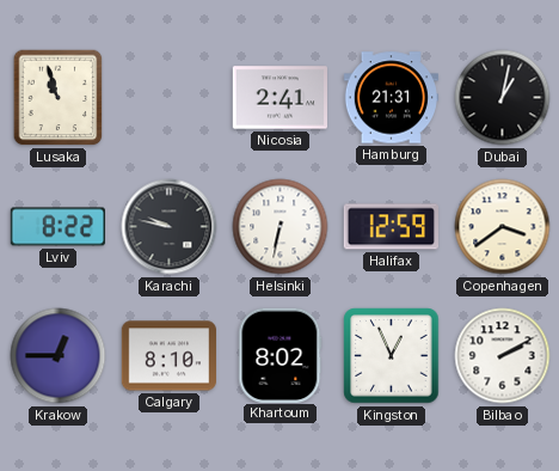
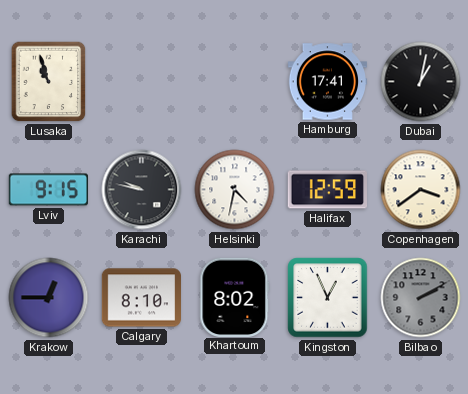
Nicosia: 2:41 -> none (279, 98)
Hamburg: 21:31 -> 17:41 (328, 82)
Lviv: 8:22 -> 9:15 (49, 190)
Helsinki: 6:32 -> 4:32 (235, 190)
Bilbao dial: white -> grey (421, 298)
